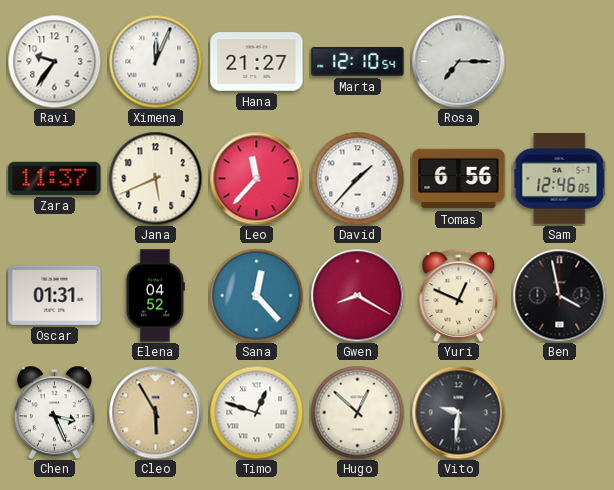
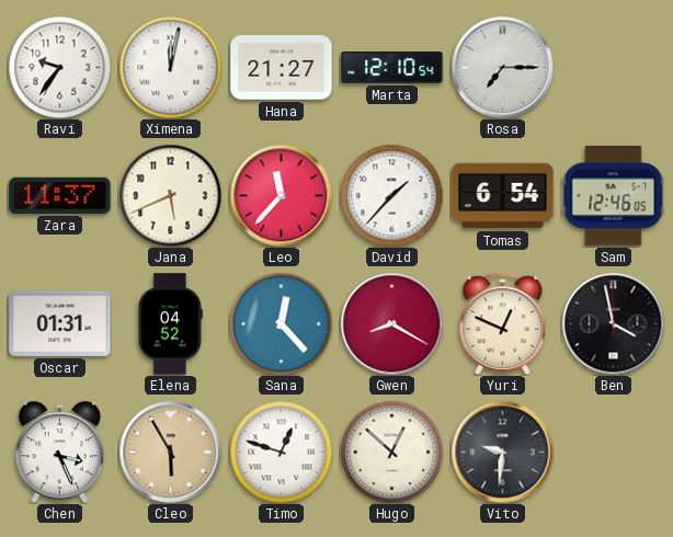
Ximena: 12:04 -> 12:02 (170, 67)
Tomas: 6:56 -> 6:54 (503, 196)
